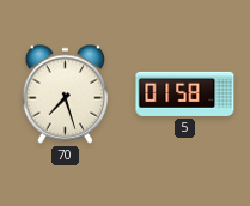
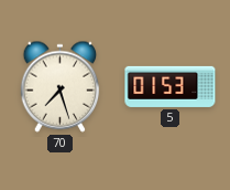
5: 01:58 -> 01:53 (171, 86)
